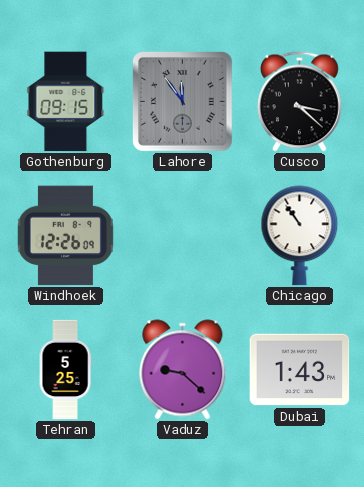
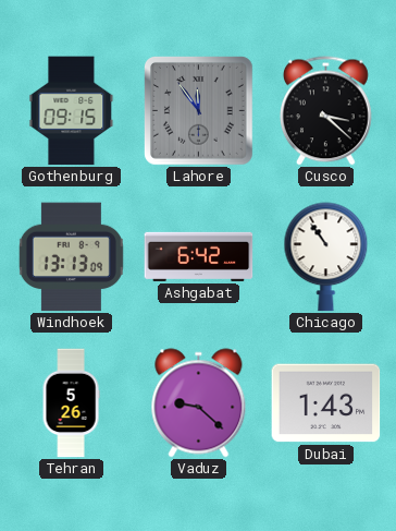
Windhoek: 12:26 -> 13:13 (71, 257)
Ashgabat: none -> 6:42 (199, 256)
Tehran: 5:25 -> 5:26 (71, 403)
